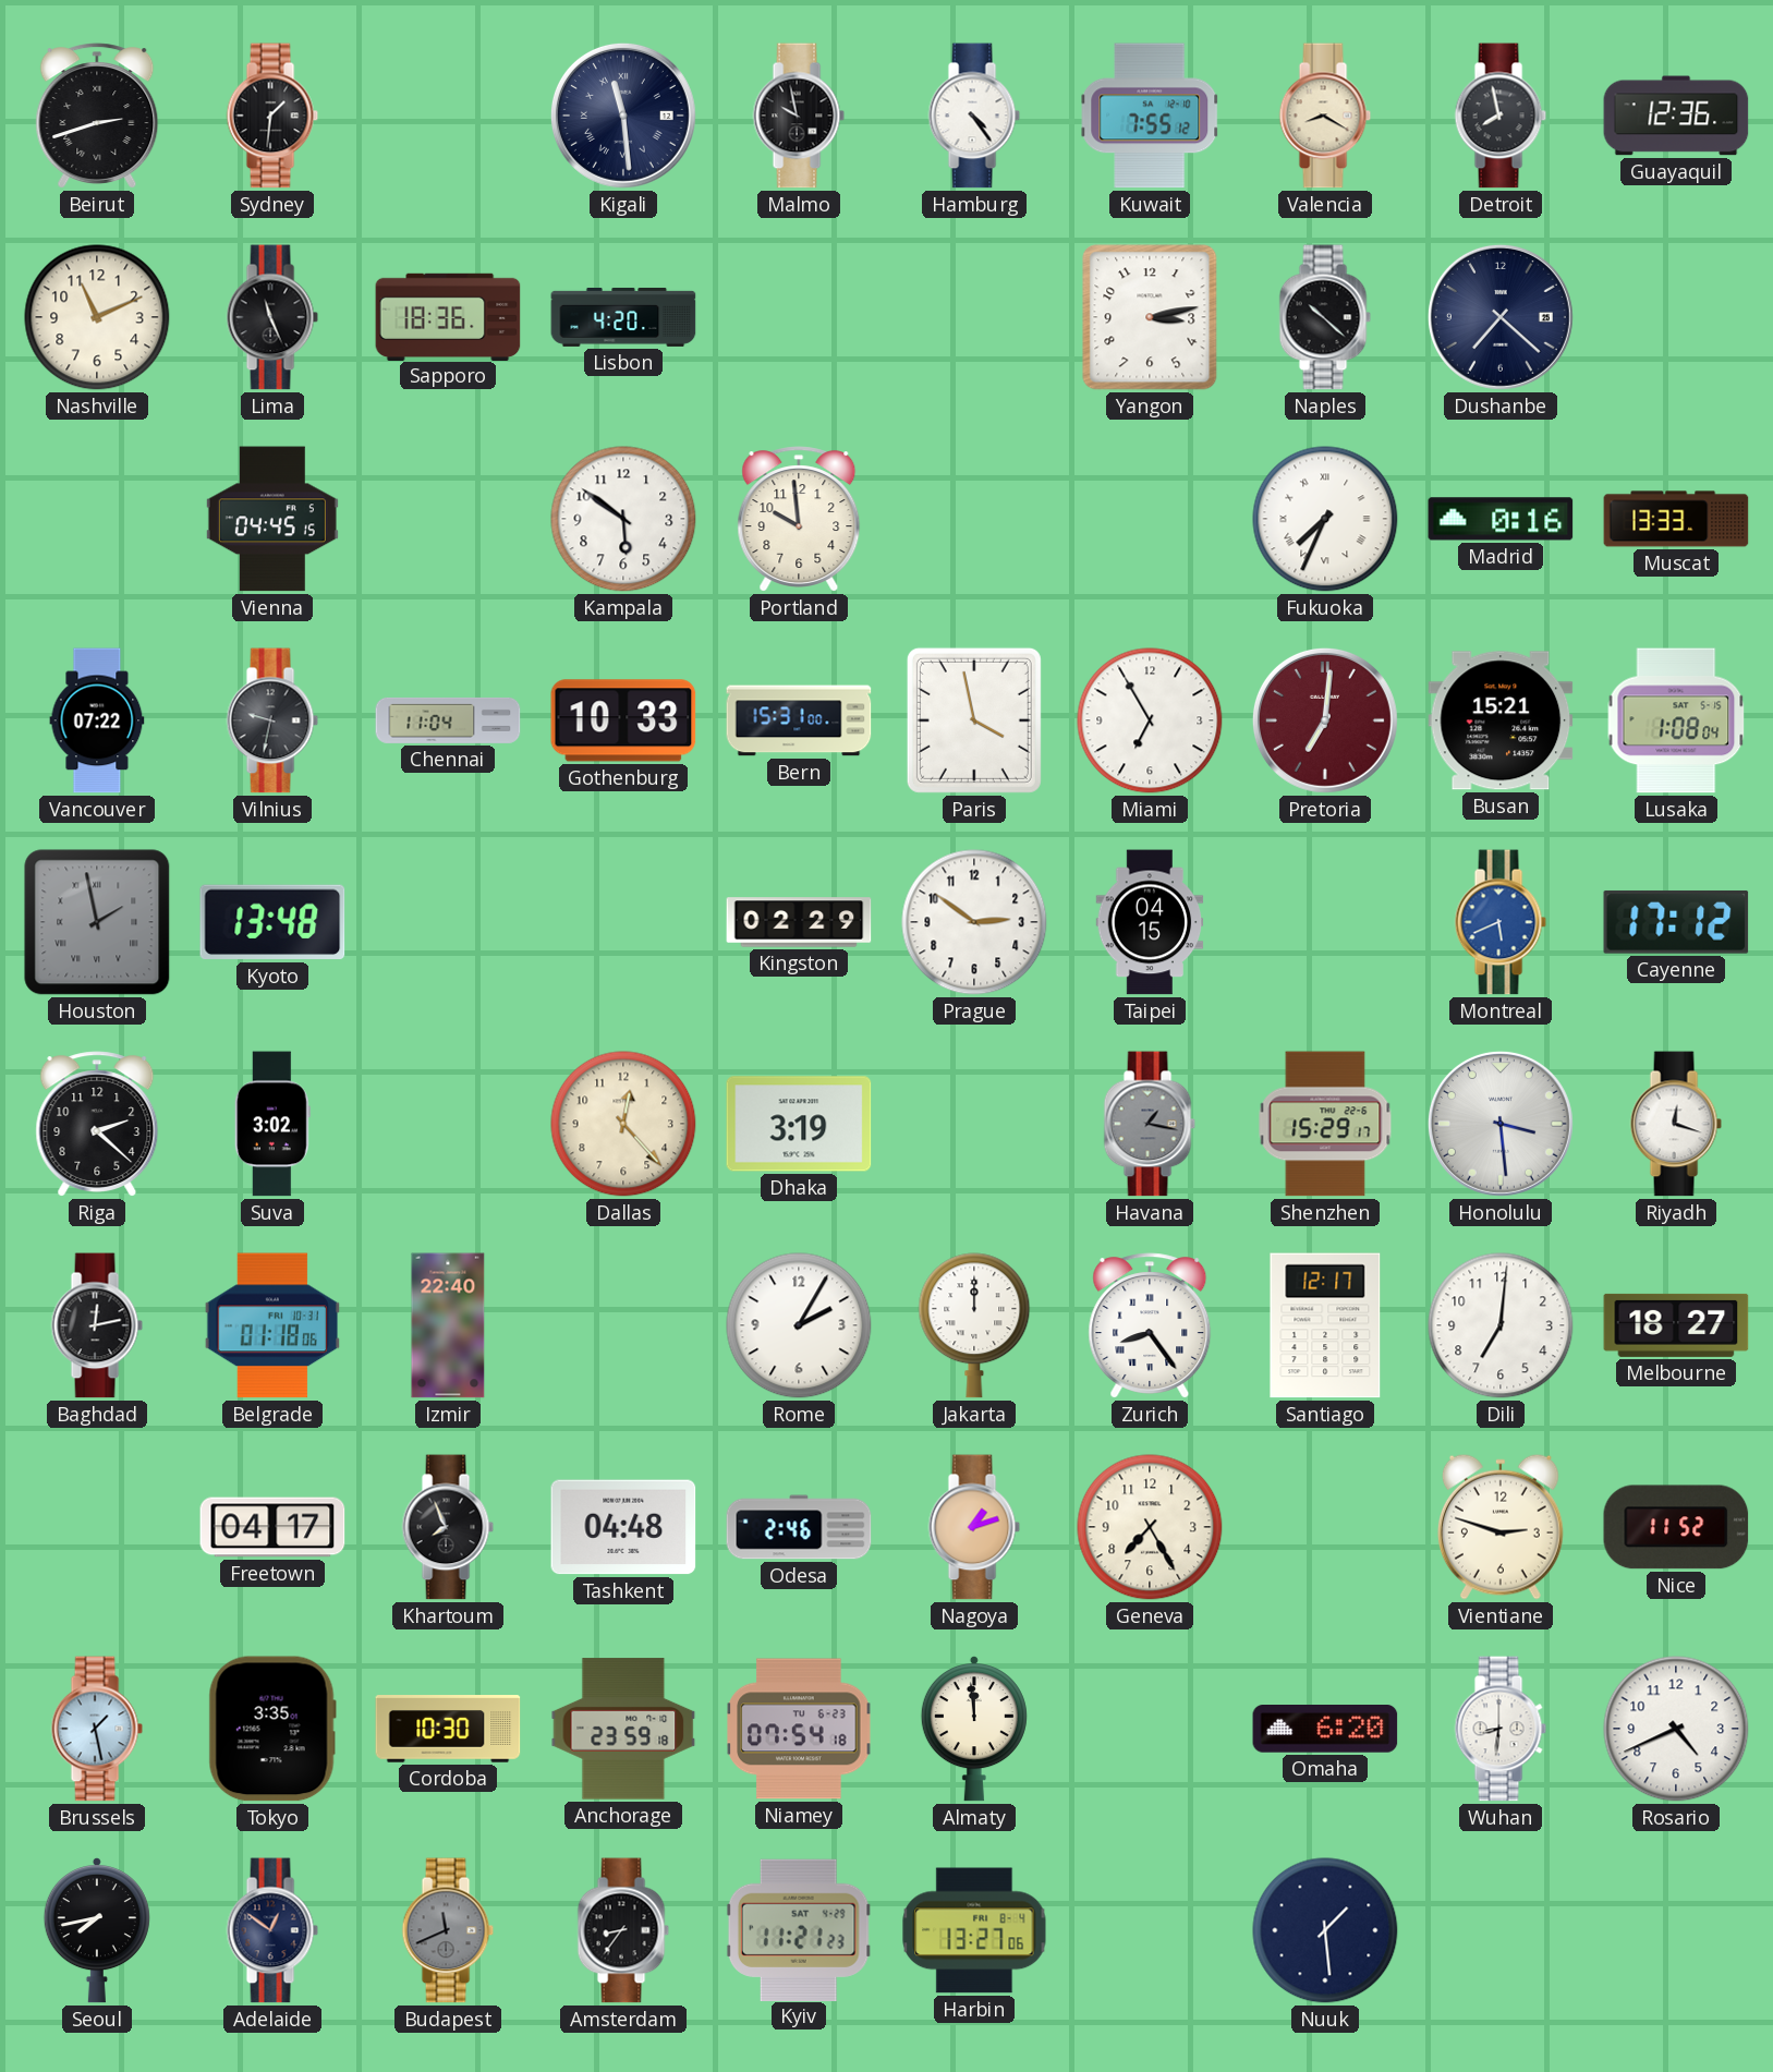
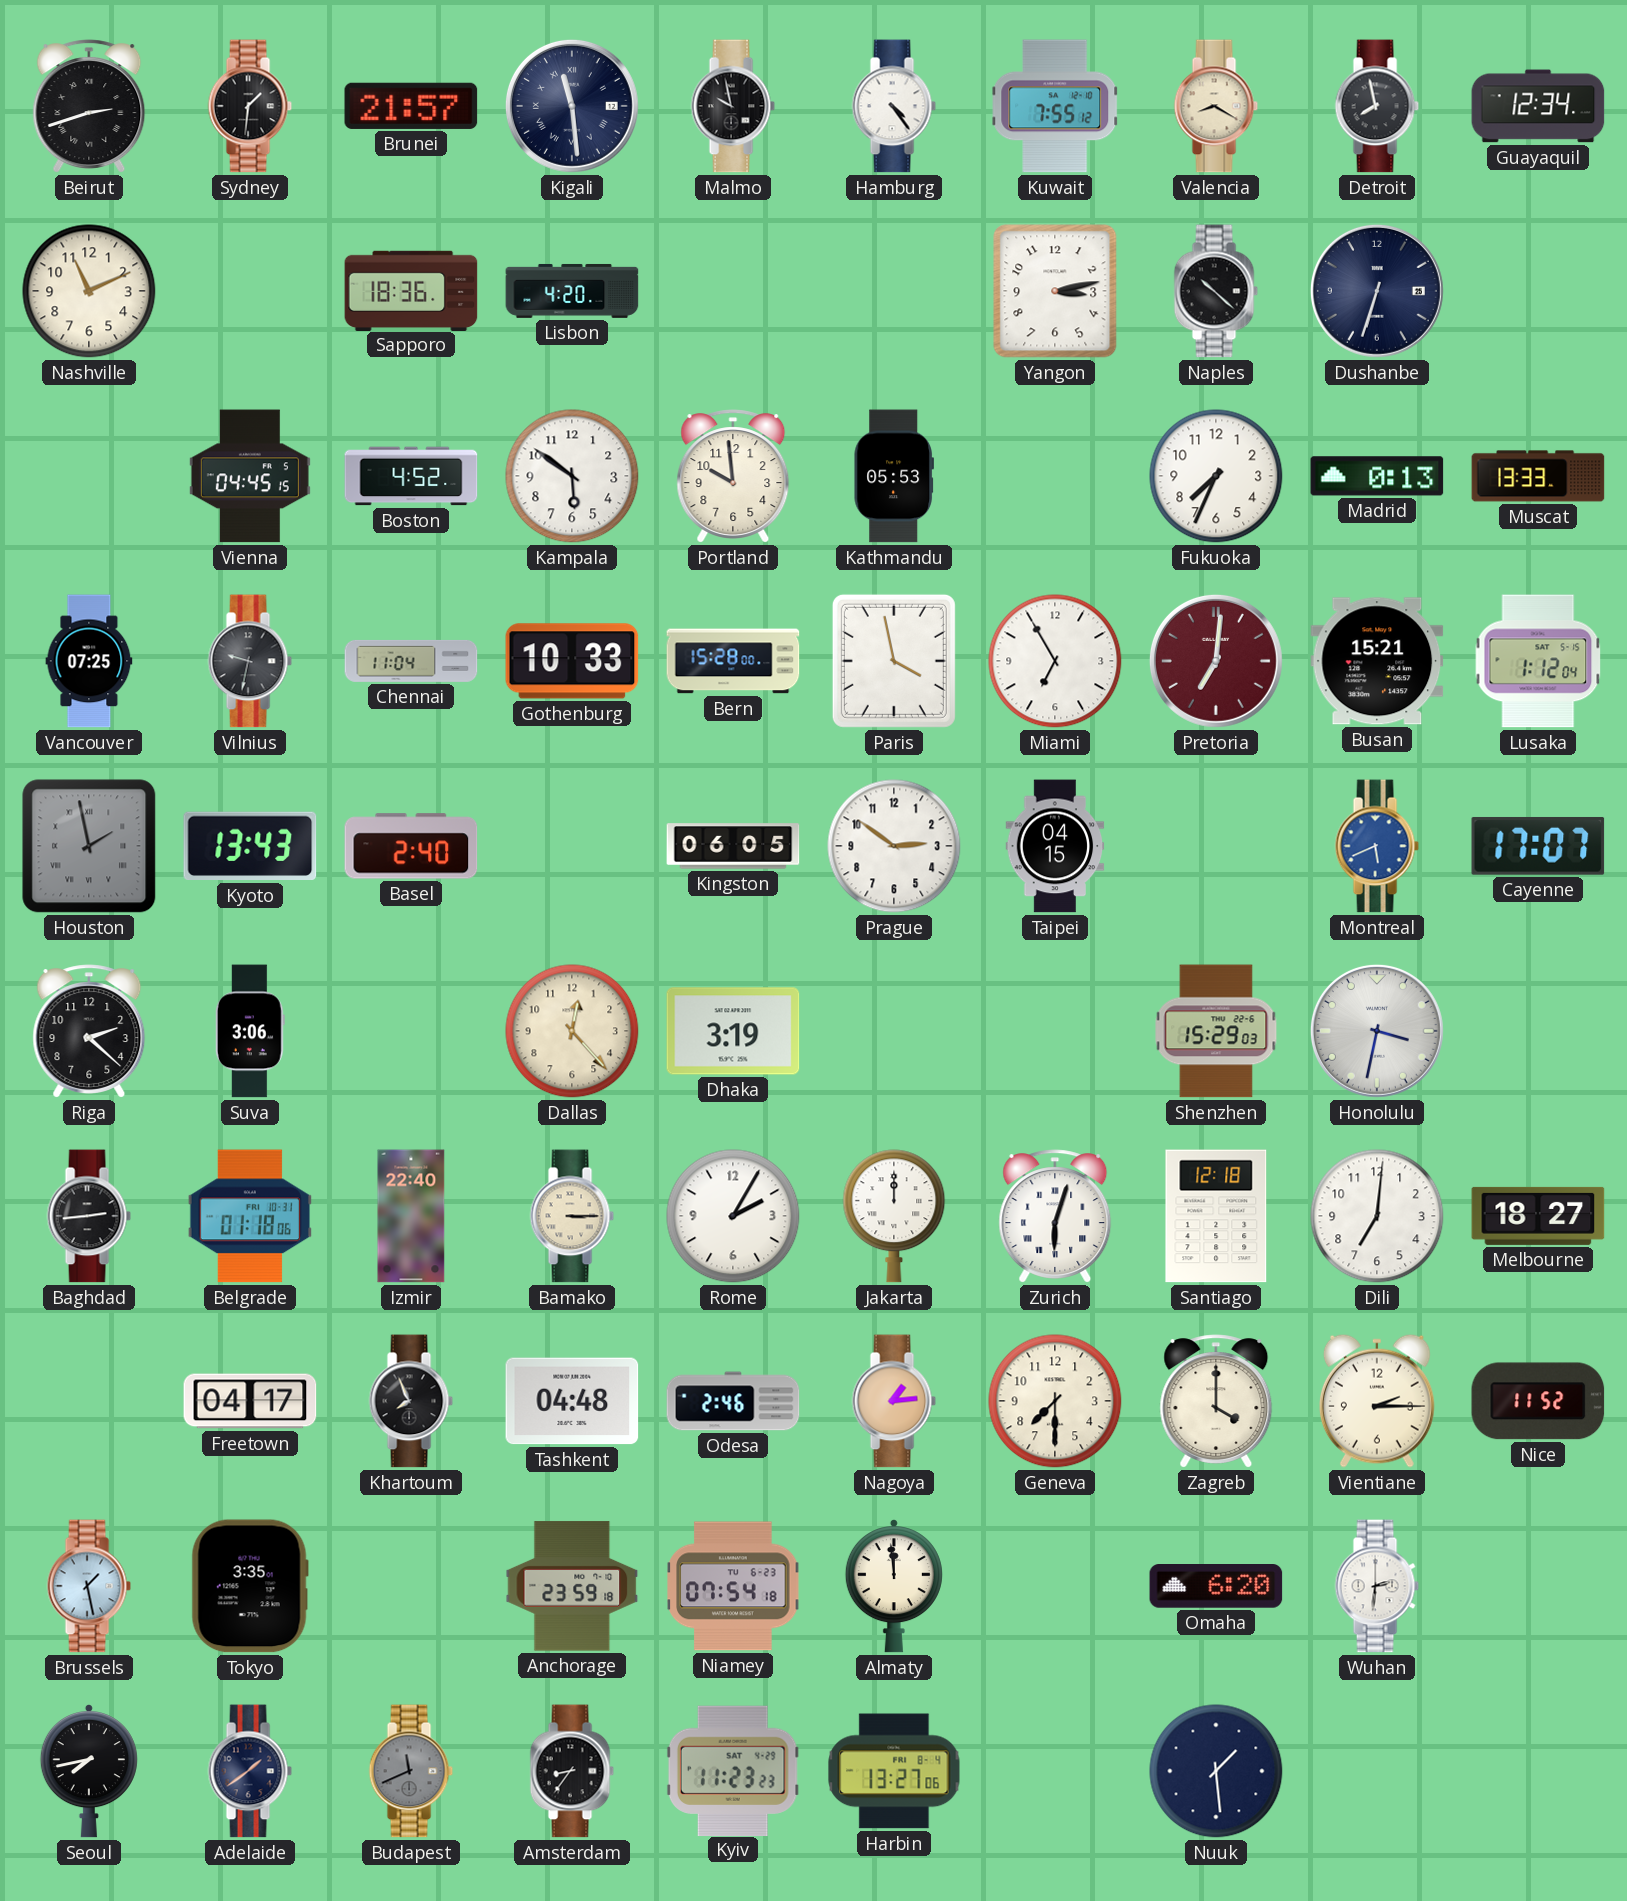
Brunei: none -> 21:57 (411, 106)
Guayaquil: 12:36 -> 12:34 (1538, 106)
Lima: 11:26 -> none (272, 317)
Dushanbe: 7:22 -> 6:33 (1377, 291)
Boston: none -> 4:52 (411, 476)
Kathmandu: none -> 05:53 (893, 476)
Fukuoka numerals: Roman -> Arabic (1216, 476)
Madrid: 0:16 -> 0:13 (1377, 476)
Vancouver: 07:22 -> 07:25 (89, 661)
Bern: 15:31 -> 15:28 (733, 661)
Lusaka: 1:08 -> 1:12 (1538, 661)
Kyoto: 13:48 -> 13:43 (250, 846)
Basel: none -> 2:40 (411, 846)
Kingston: 02:29 -> 06:05 (733, 846)
Cayenne: 17:12 -> 17:07 (1538, 846)
Suva: 3:02 -> 3:06 (250, 1031)
Havana: 1:17 -> none (1150, 1124)
Shenzhen: 15:29:17 -> 15:29:03 (1216, 1031)
Honolulu: 3:29 -> 3:32 (1377, 1031)
Riyadh: 12:18 -> none (1676, 1124)
Baghdad: 12:13 -> 2:44 (89, 1216)
Bamako: none -> 3:15 (572, 1216)
Zurich: 8:24 -> 6:03 (1055, 1216)
Santiago: 12:17 -> 12:18 (1216, 1216)
Nagoya: 1:12 -> 1:14 (894, 1401)
Geneva: 7:25 -> 7:30 (1055, 1401)
Zagreb: none -> 4:00 (1216, 1401)
Vientiane: 2:48 -> 2:15 (1377, 1401)
Cordoba: 10:30 -> none (448, 1729)
Wuhan: 8:31 -> 2:31 (1377, 1586)
Rosario: 4:41 -> none (1676, 1729)
Adelaide: 12:51 -> 1:39 (250, 1771)
Kyiv: 11:21 -> 11:23 (733, 1770)
